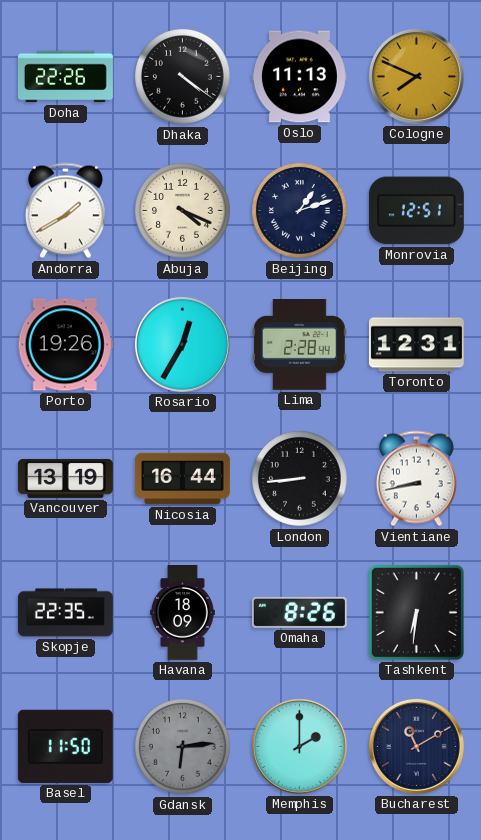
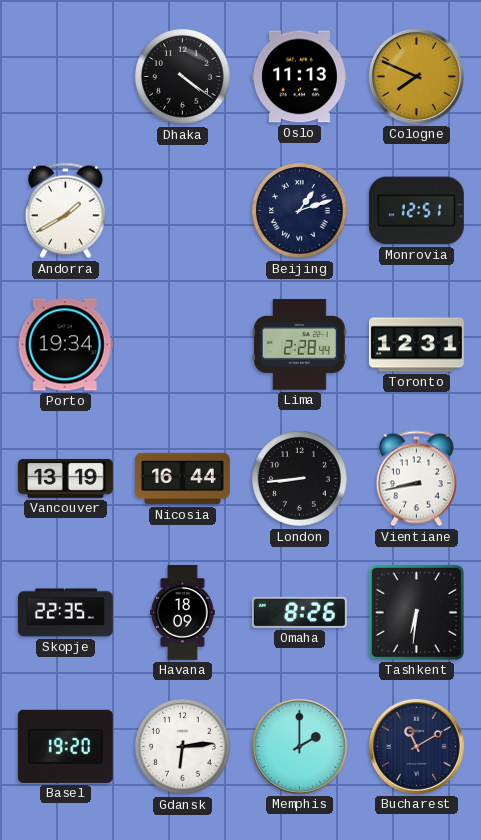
Doha: 22:26 -> none (65, 77)
Abuja: 4:19 -> none (183, 211)
Porto: 19:26 -> 19:34 (65, 345)
Rosario: 12:35 -> none (182, 344)
Basel: 11:50 -> 19:20 (65, 746)
Gdansk dial: grey -> white (183, 747)
